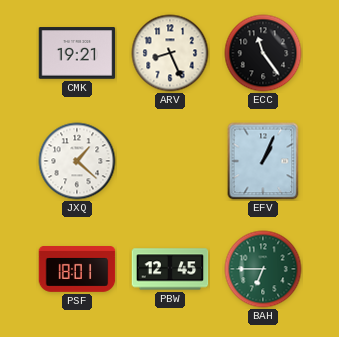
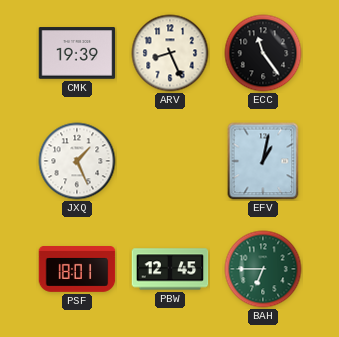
CMK: 19:21 -> 19:39 (77, 53)
JXQ: 1:22 -> 1:26 (77, 161)
EFV: 1:04 -> 1:02 (263, 161)
